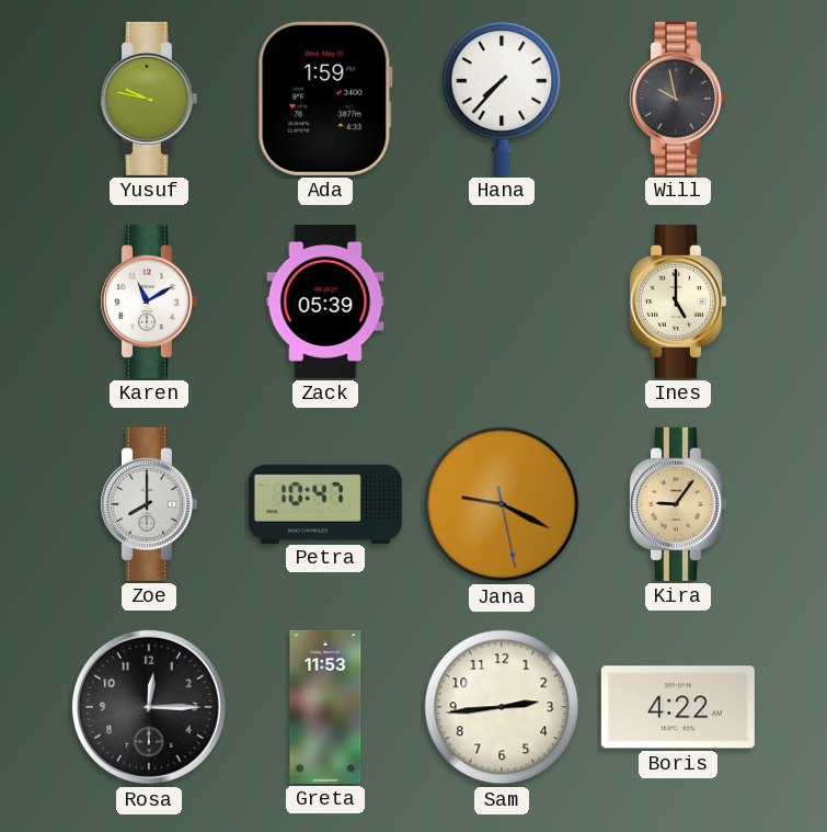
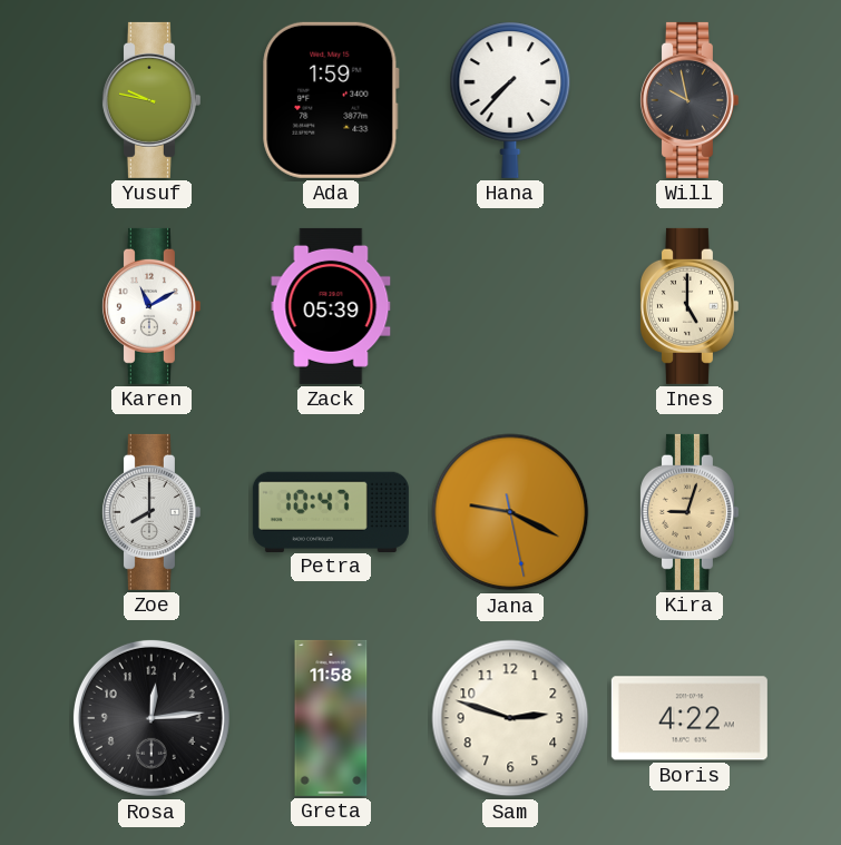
Kira: 9:06 -> 9:03 (688, 512)
Rosa: 12:15 -> 12:14 (151, 718)
Greta: 11:53 -> 11:58 (331, 718)
Sam: 2:44 -> 2:48 (510, 718)
